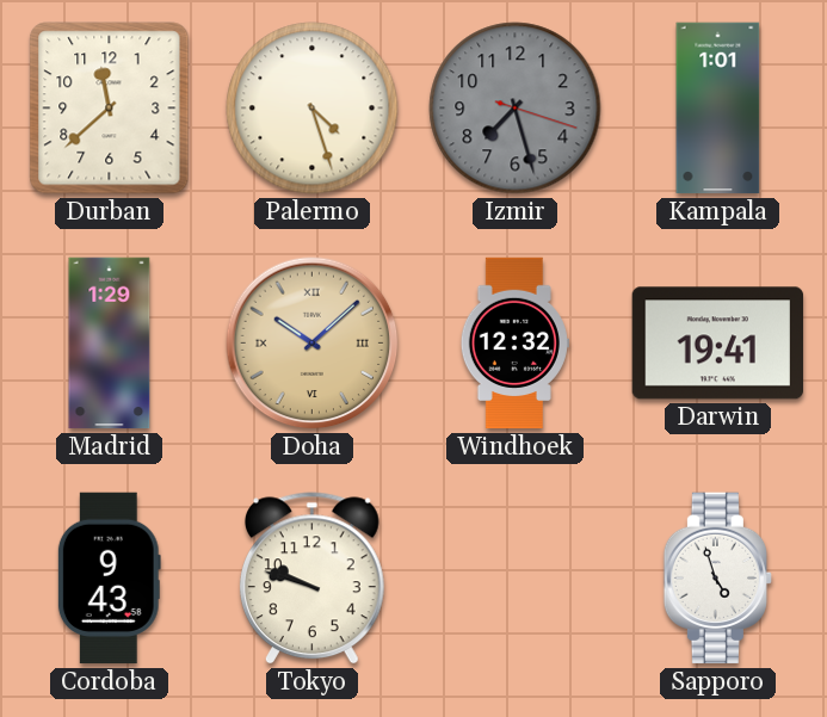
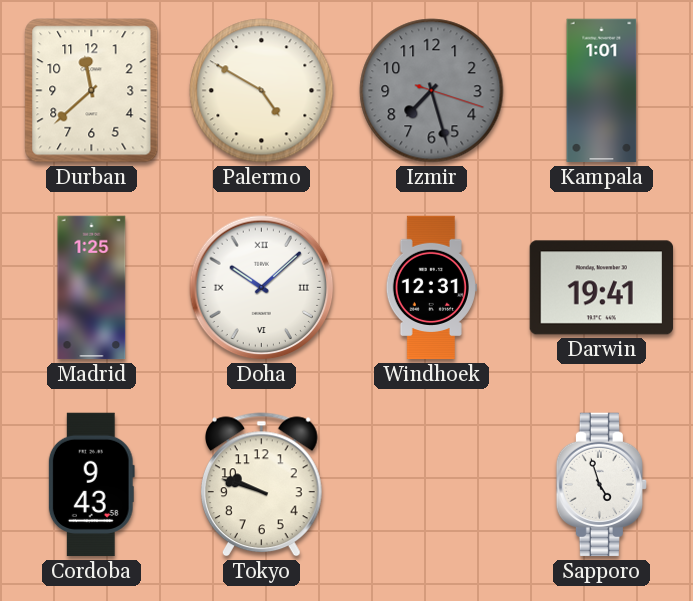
Palermo: 4:27 -> 4:50 (262, 91)
Madrid: 1:29 -> 1:25 (92, 288)
Doha dial: champagne -> white (262, 288)
Windhoek: 12:32 -> 12:31 (431, 288)
